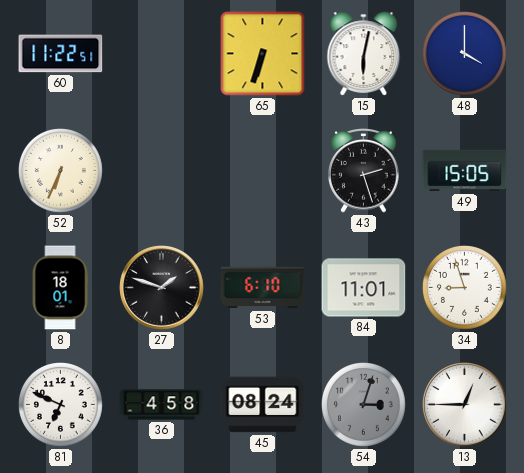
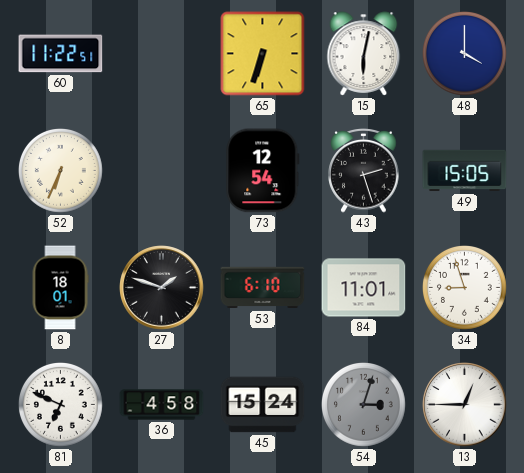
73: none -> 12:54 (263, 171)
45: 08:24 -> 15:24 (263, 405)
